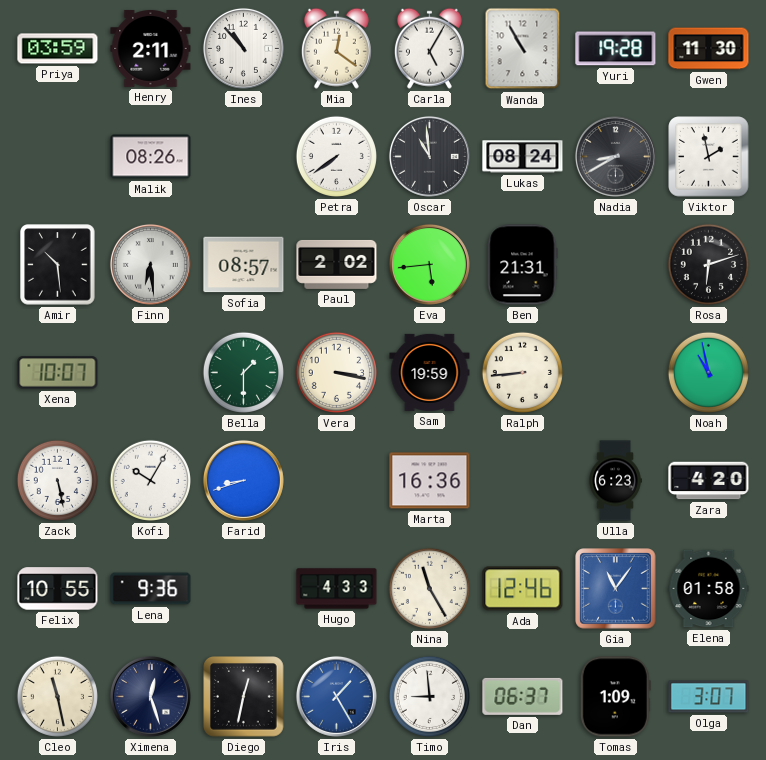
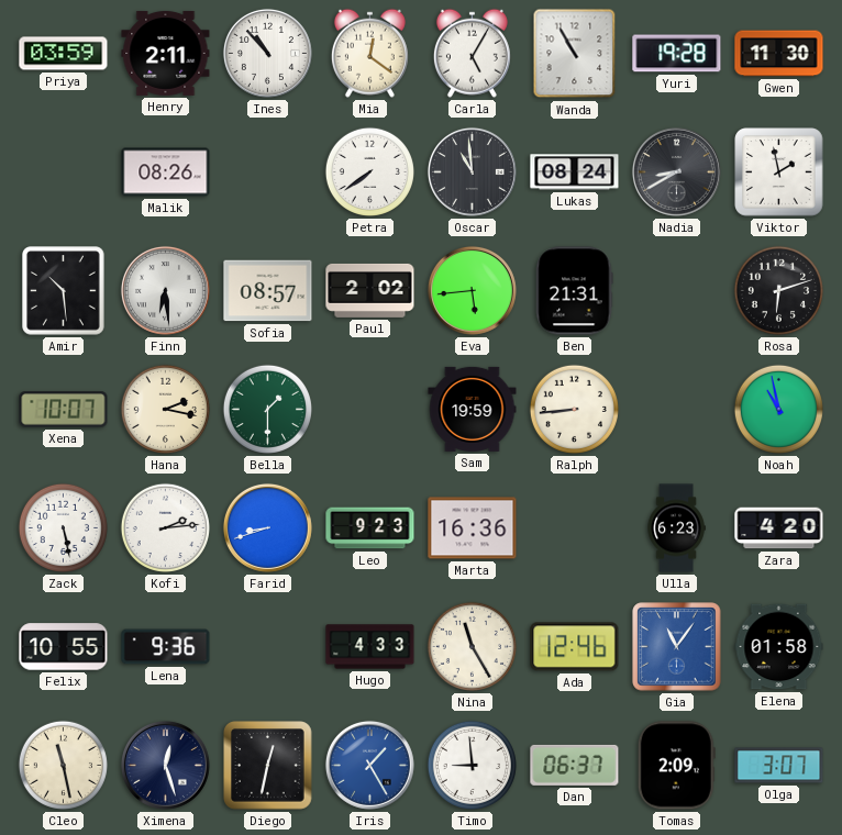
Hana: none -> 2:17 (165, 409)
Vera: 3:17 -> none (336, 372)
Kofi: 10:05 -> 2:14 (165, 527)
Leo: none -> 9:23 (370, 528)
Tomas: 1:09 -> 2:09 (676, 766)
